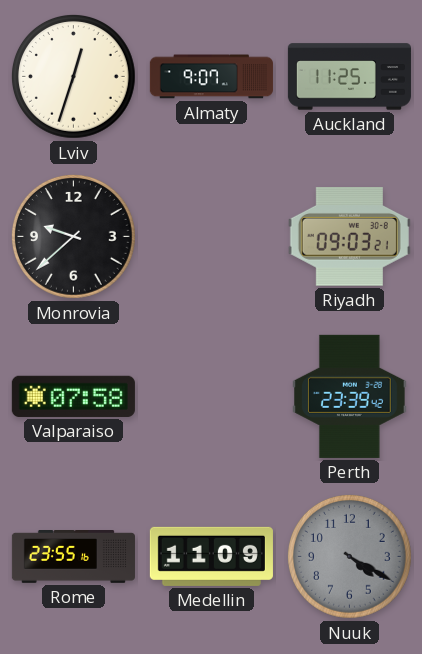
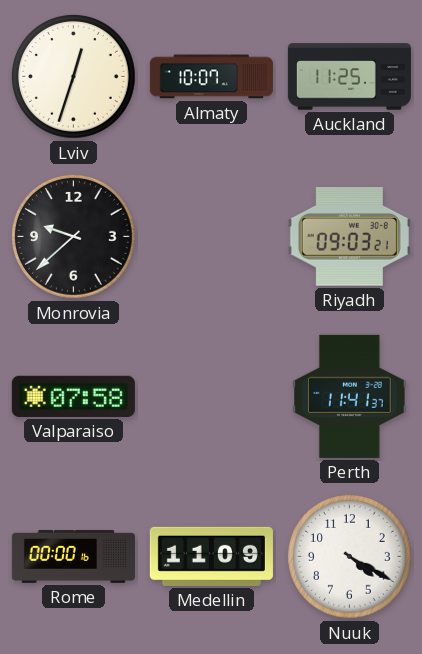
Almaty: 9:07 -> 10:07 (211, 77)
Perth: 23:39 -> 11:41 (350, 396)
Rome: 23:55 -> 00:00 (73, 557)
Nuuk dial: grey -> white (350, 557)
